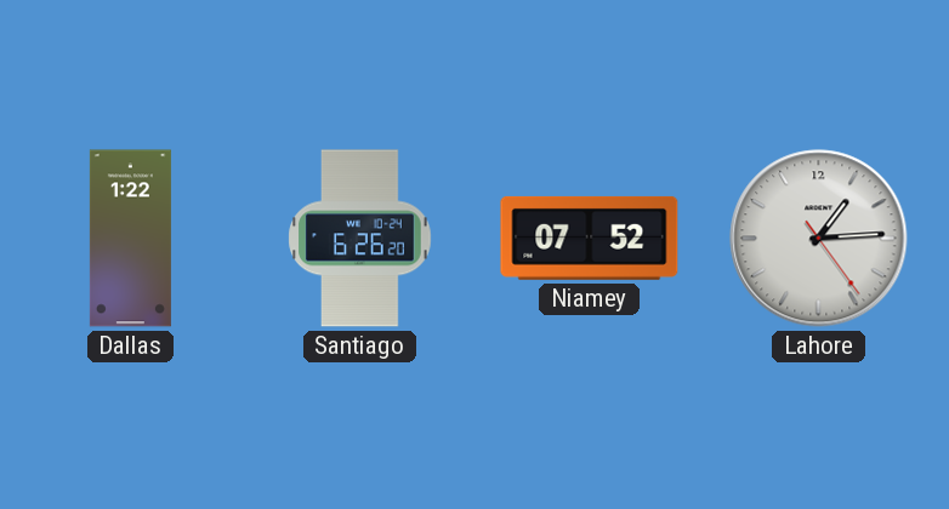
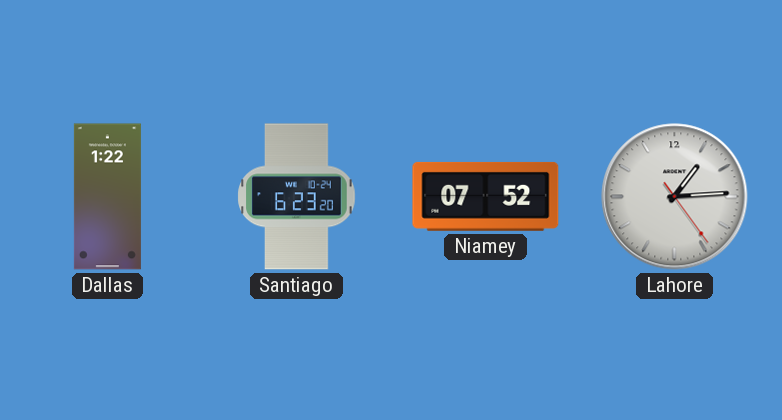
Santiago: 6:26 -> 6:23 (297, 197)
